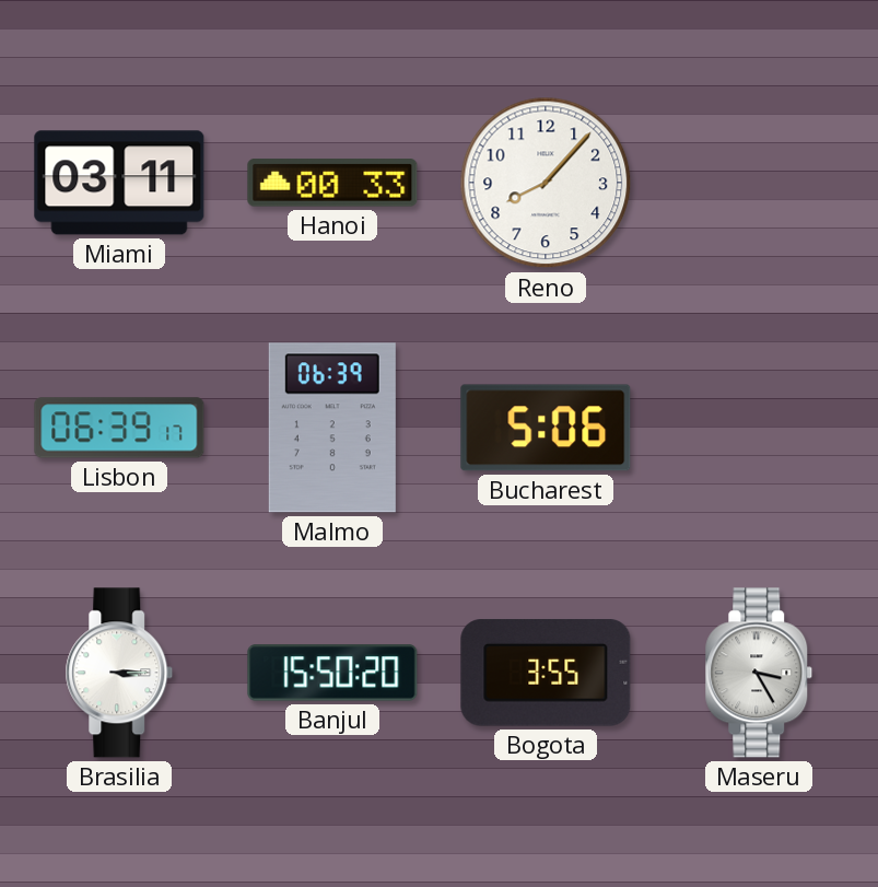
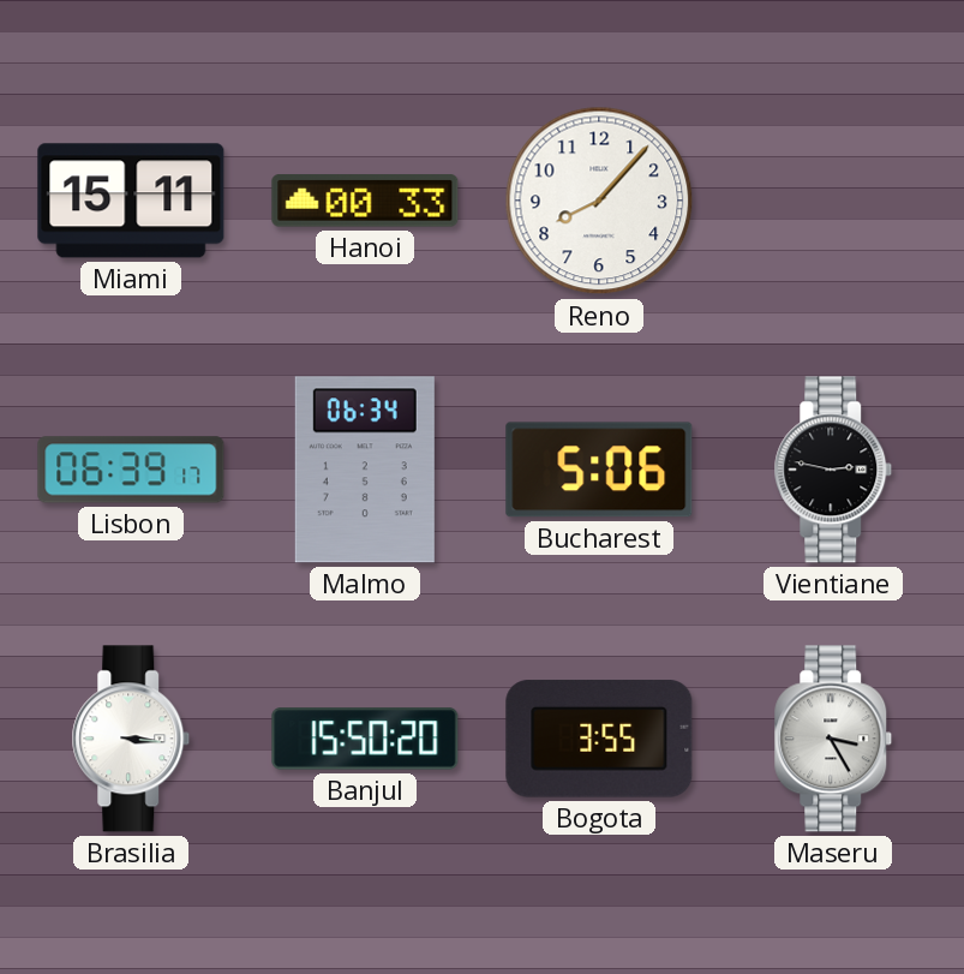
Miami: 03:11 -> 15:11 (131, 201)
Malmo: 06:39 -> 06:34 (365, 470)
Vientiane: none -> 2:47 (833, 470)
Brasilia: 3:15 -> 3:16 (131, 739)
